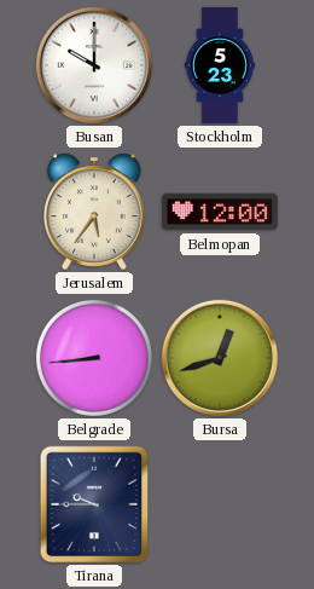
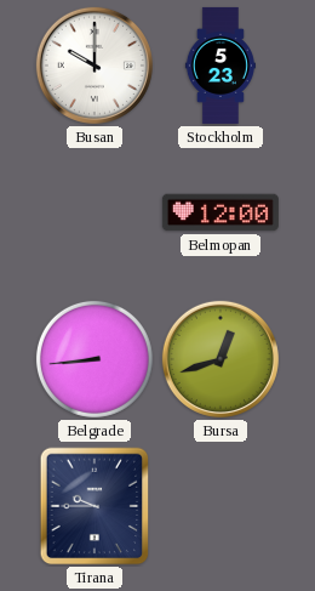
Jerusalem: 5:36 -> none (95, 212)
